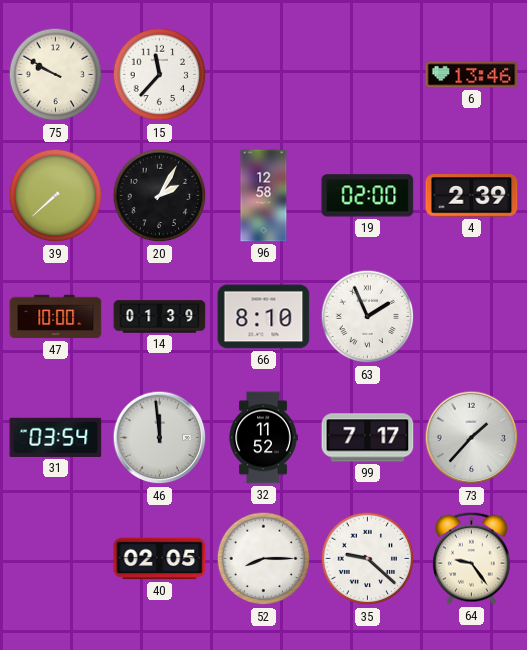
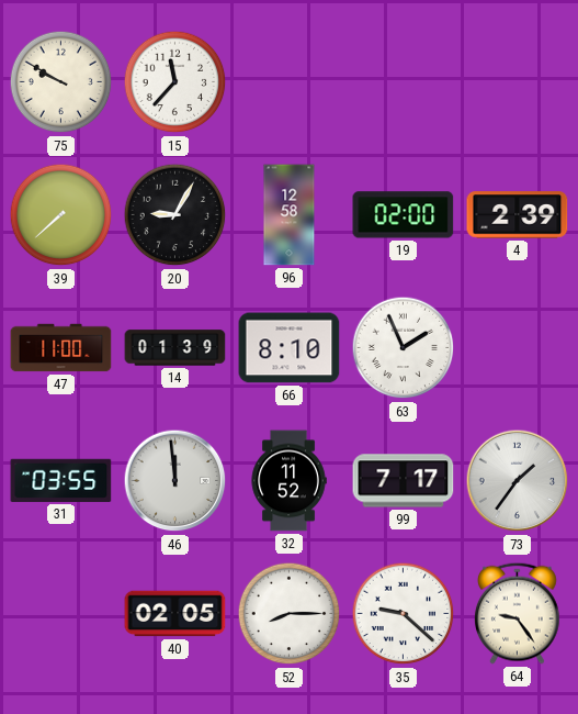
6: 13:46 -> none (472, 75)
20: 2:05 -> 9:05 (175, 215)
47: 10:00 -> 11:00 (61, 348)
31: 03:54 -> 03:55 (61, 480)
73: 1:37 -> 1:36 (518, 481)
